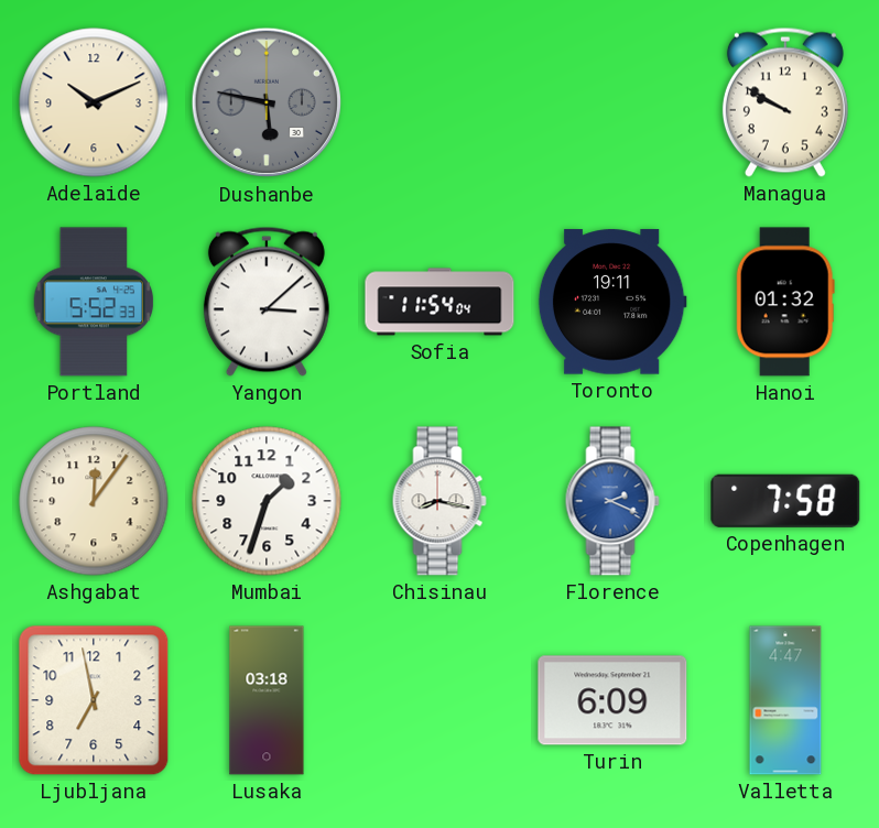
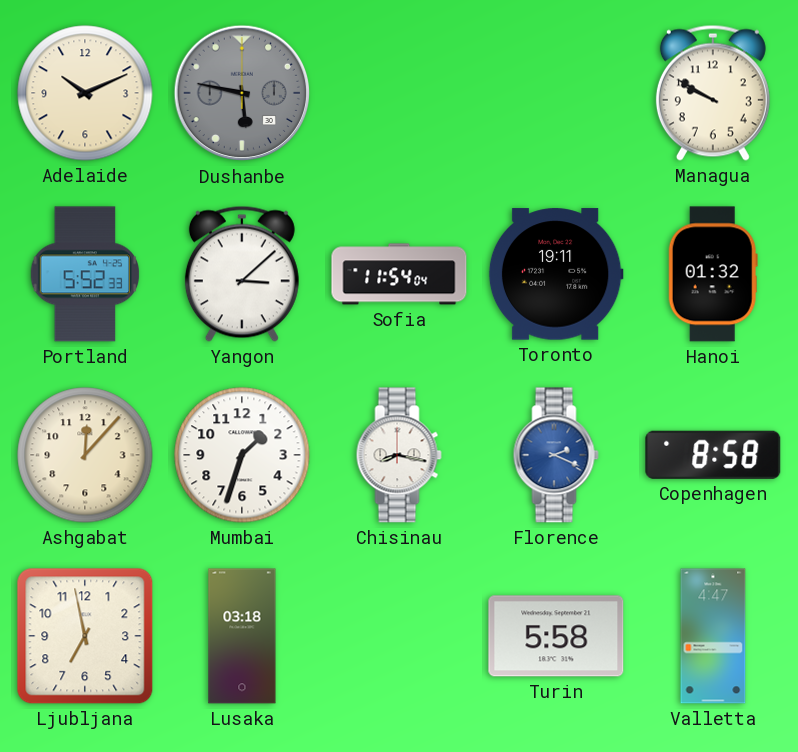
Ashgabat: 12:06 -> 12:07 (85, 455)
Copenhagen: 7:58 -> 8:58 (713, 455)
Turin: 6:09 -> 5:58 (556, 636)
